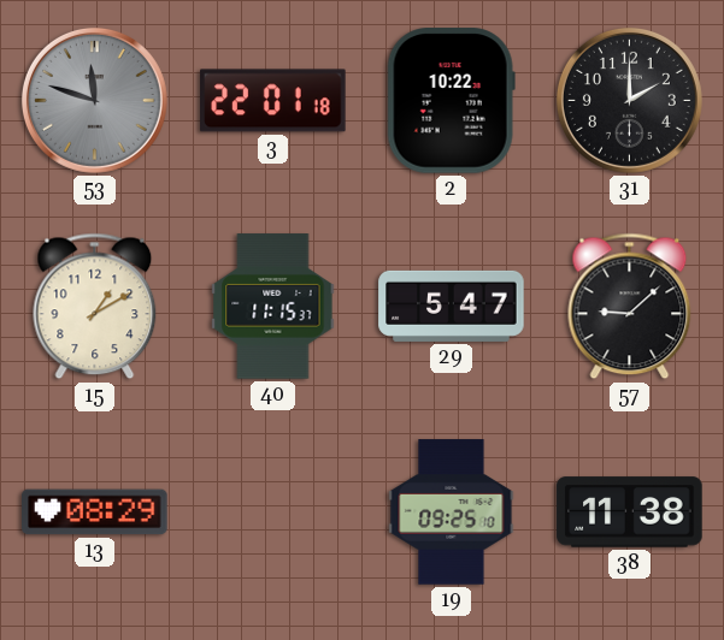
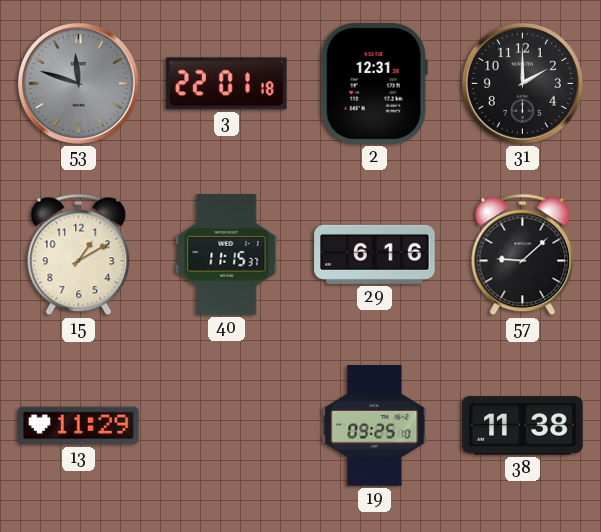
2: 10:22 -> 12:31 (374, 84)
29: 5:47 -> 6:16 (375, 254)
13: 08:29 -> 11:29 (79, 426)
